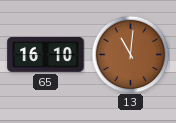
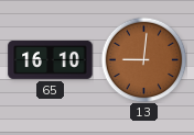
13: 11:01 -> 9:01 (143, 59)
